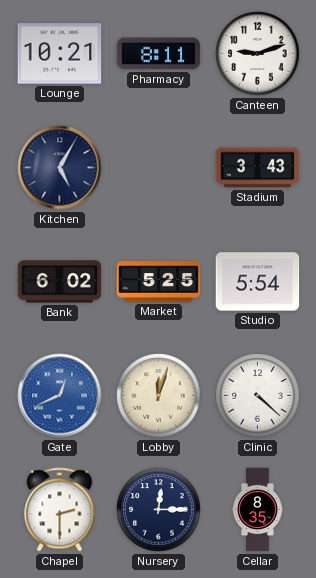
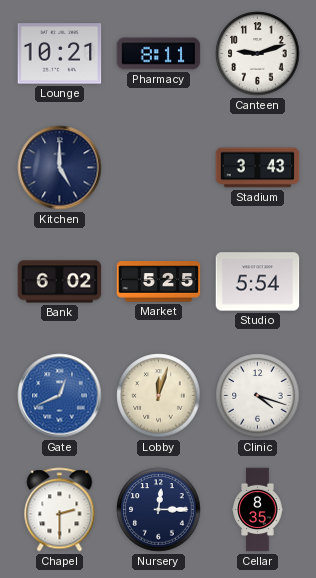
Kitchen: 5:05 -> 5:00 (60, 168)
Clinic: 4:22 -> 4:18 (258, 396)
